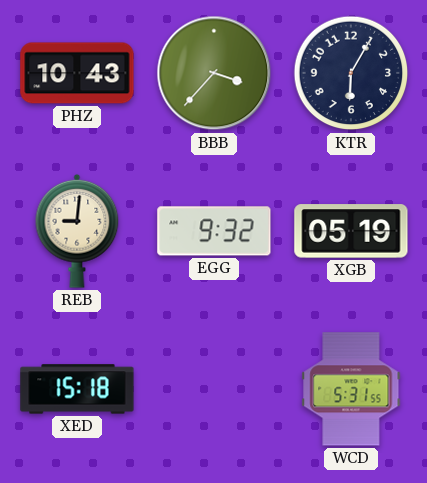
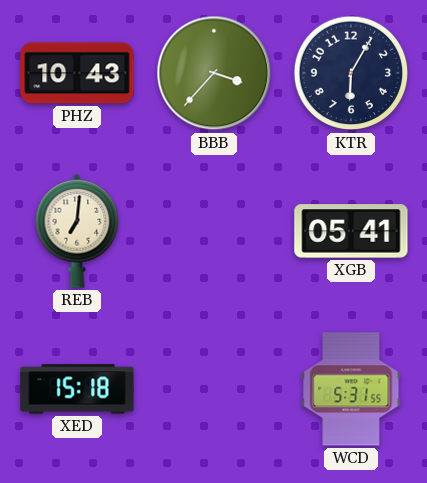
REB: 9:01 -> 7:01 (77, 231)
EGG: 9:32 -> none (214, 231)
XGB: 05:19 -> 05:41 (351, 231)
